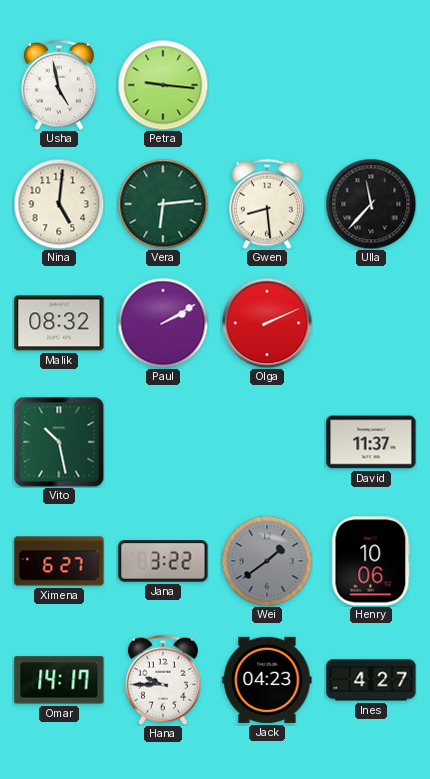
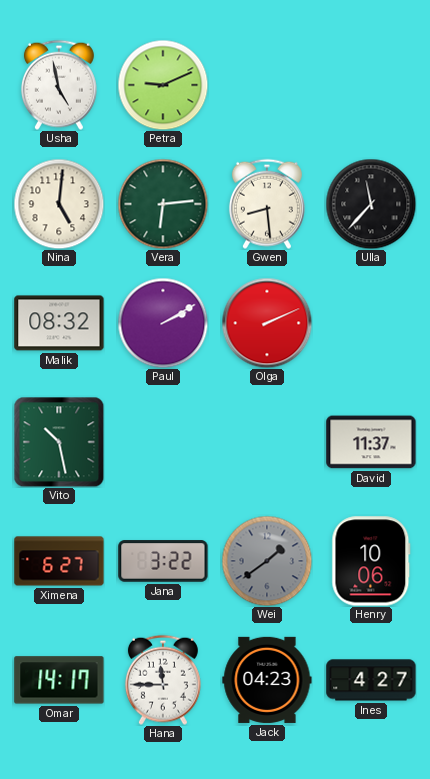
Petra: 9:16 -> 9:11 (163, 85)
Hana: 9:45 -> 11:45 (163, 680)
